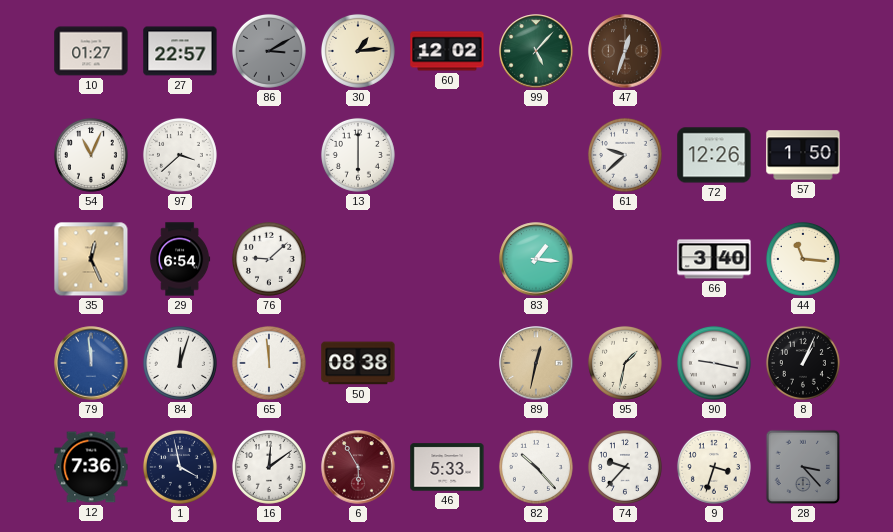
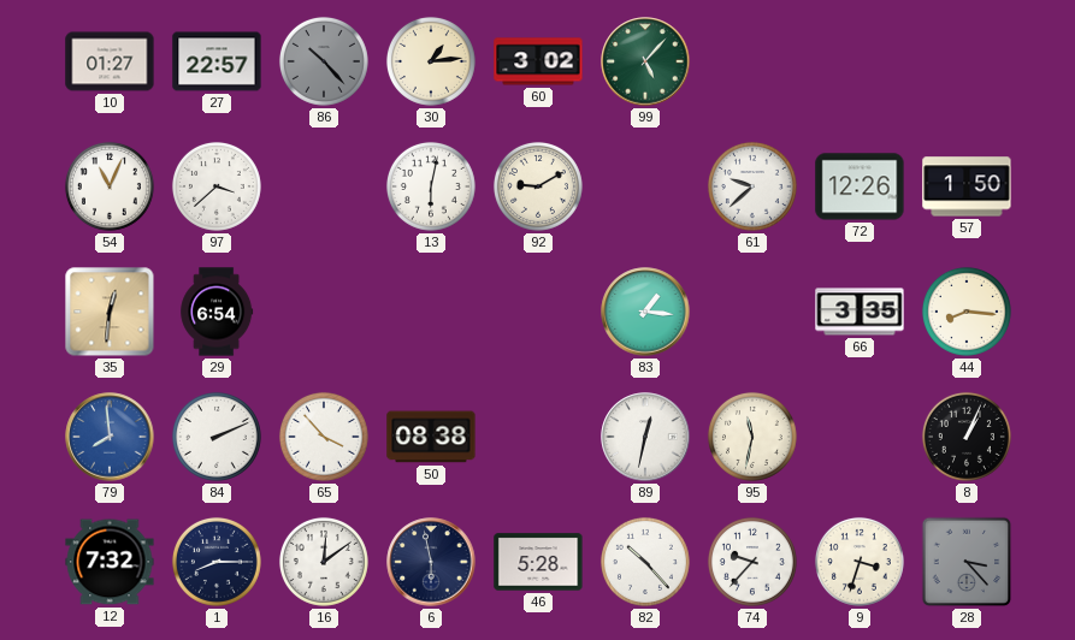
86: 3:10 -> 10:23 (324, 61)
60: 12:02 -> 3:02 (538, 61)
47: 12:33 -> none (625, 51)
13: 6:00 -> 6:02 (431, 186)
92: none -> 9:10 (538, 186)
35: 12:26 -> 12:31 (110, 312)
76: 9:08 -> none (269, 259)
66: 3:40 -> 3:35 (860, 312)
44: 11:16 -> 8:16 (967, 312)
79: 11:59 -> 7:59 (110, 437)
84: 12:03 -> 2:11 (217, 437)
65: 11:59 -> 3:53 (324, 437)
89 dial: champagne -> white (645, 437)
95: 1:32 -> 11:32 (752, 437)
90: 9:17 -> none (714, 363)
12: 7:36 -> 7:32 (110, 562)
1: 3:58 -> 8:15 (217, 562)
6: 5:55 -> 5:58 (431, 562)
6 dial: burgundy -> navy (431, 562)
46: 5:33 -> 5:28 (538, 562)
